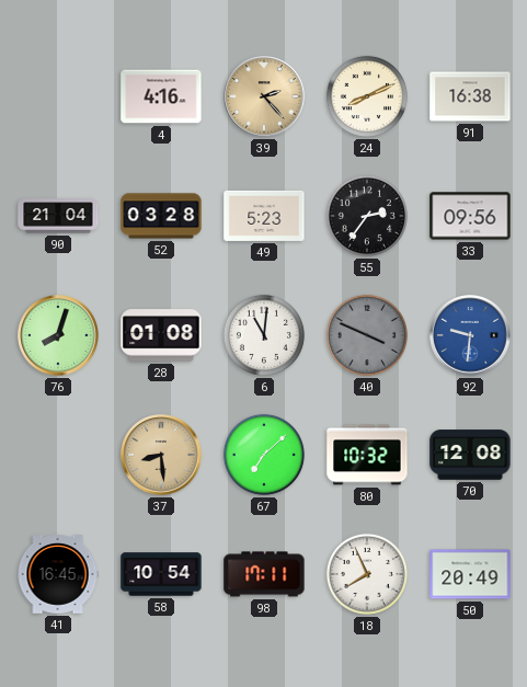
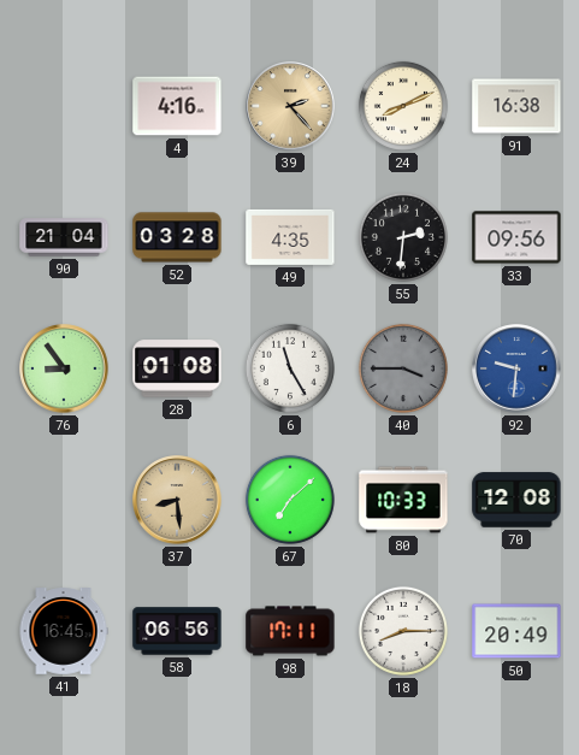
49: 5:23 -> 4:35 (290, 237)
55: 2:36 -> 2:31 (403, 237)
76: 8:03 -> 8:54 (64, 368)
6: 11:01 -> 11:25 (290, 368)
40: 3:49 -> 3:45 (403, 368)
80: 10:32 -> 10:33 (403, 500)
58: 10:54 -> 06:56 (177, 631)
18: 7:56 -> 8:15 (403, 631)
